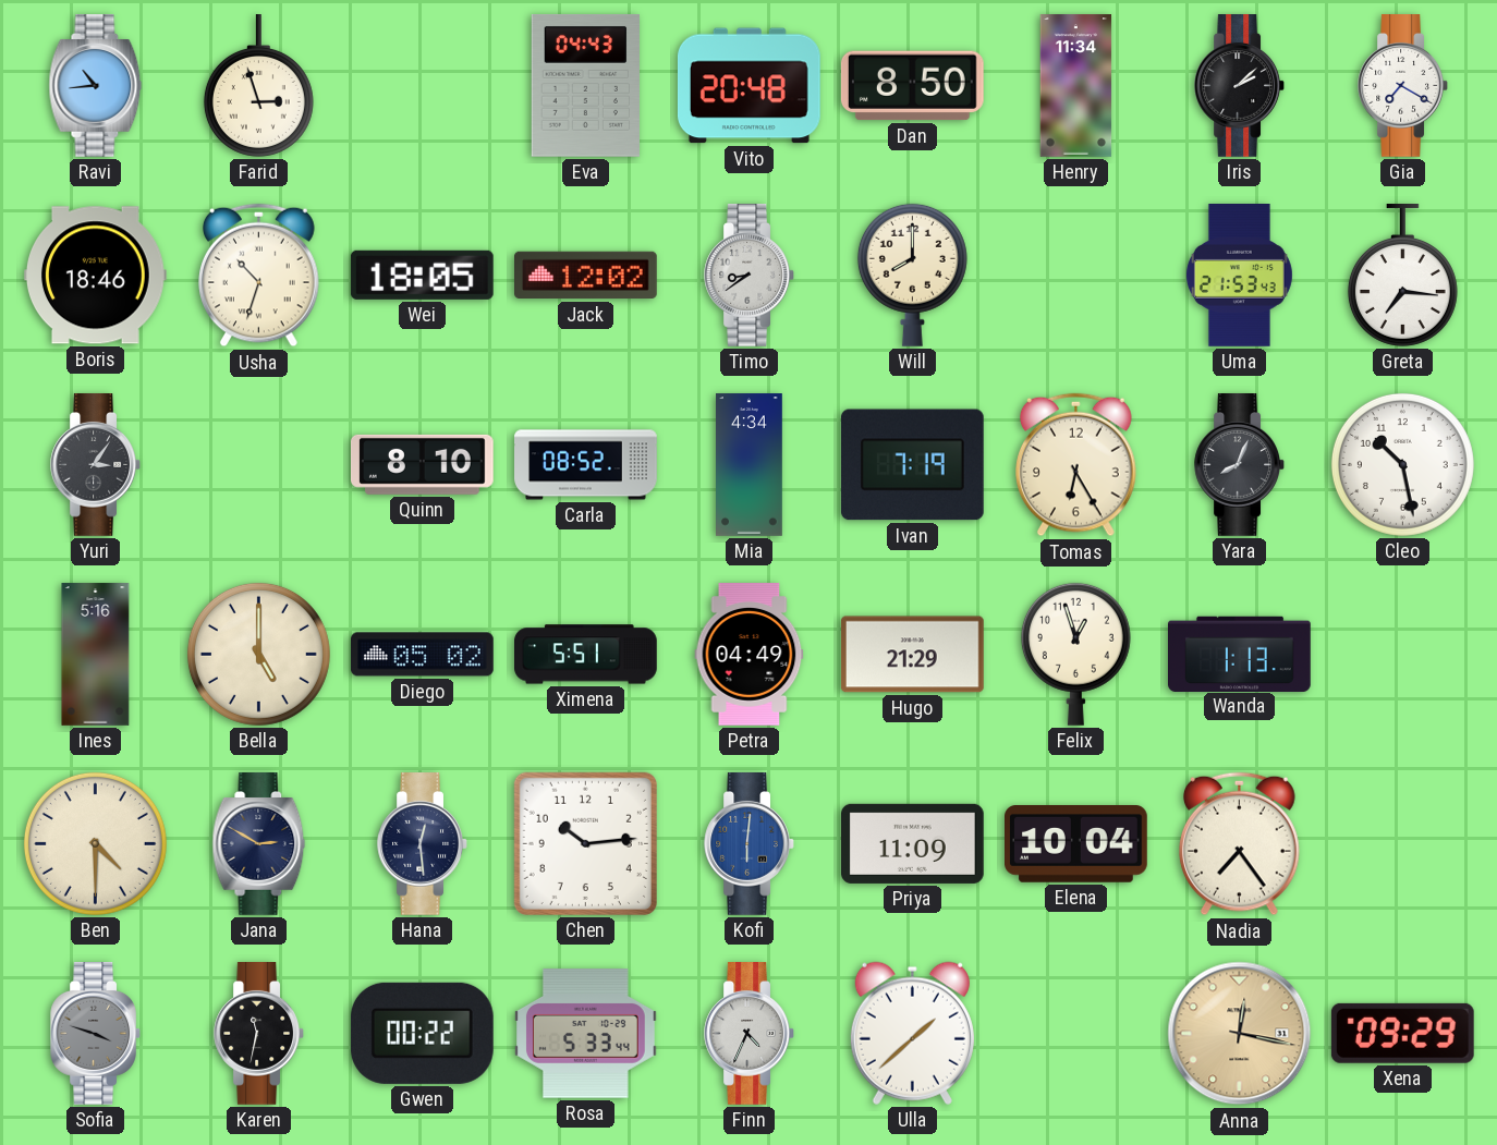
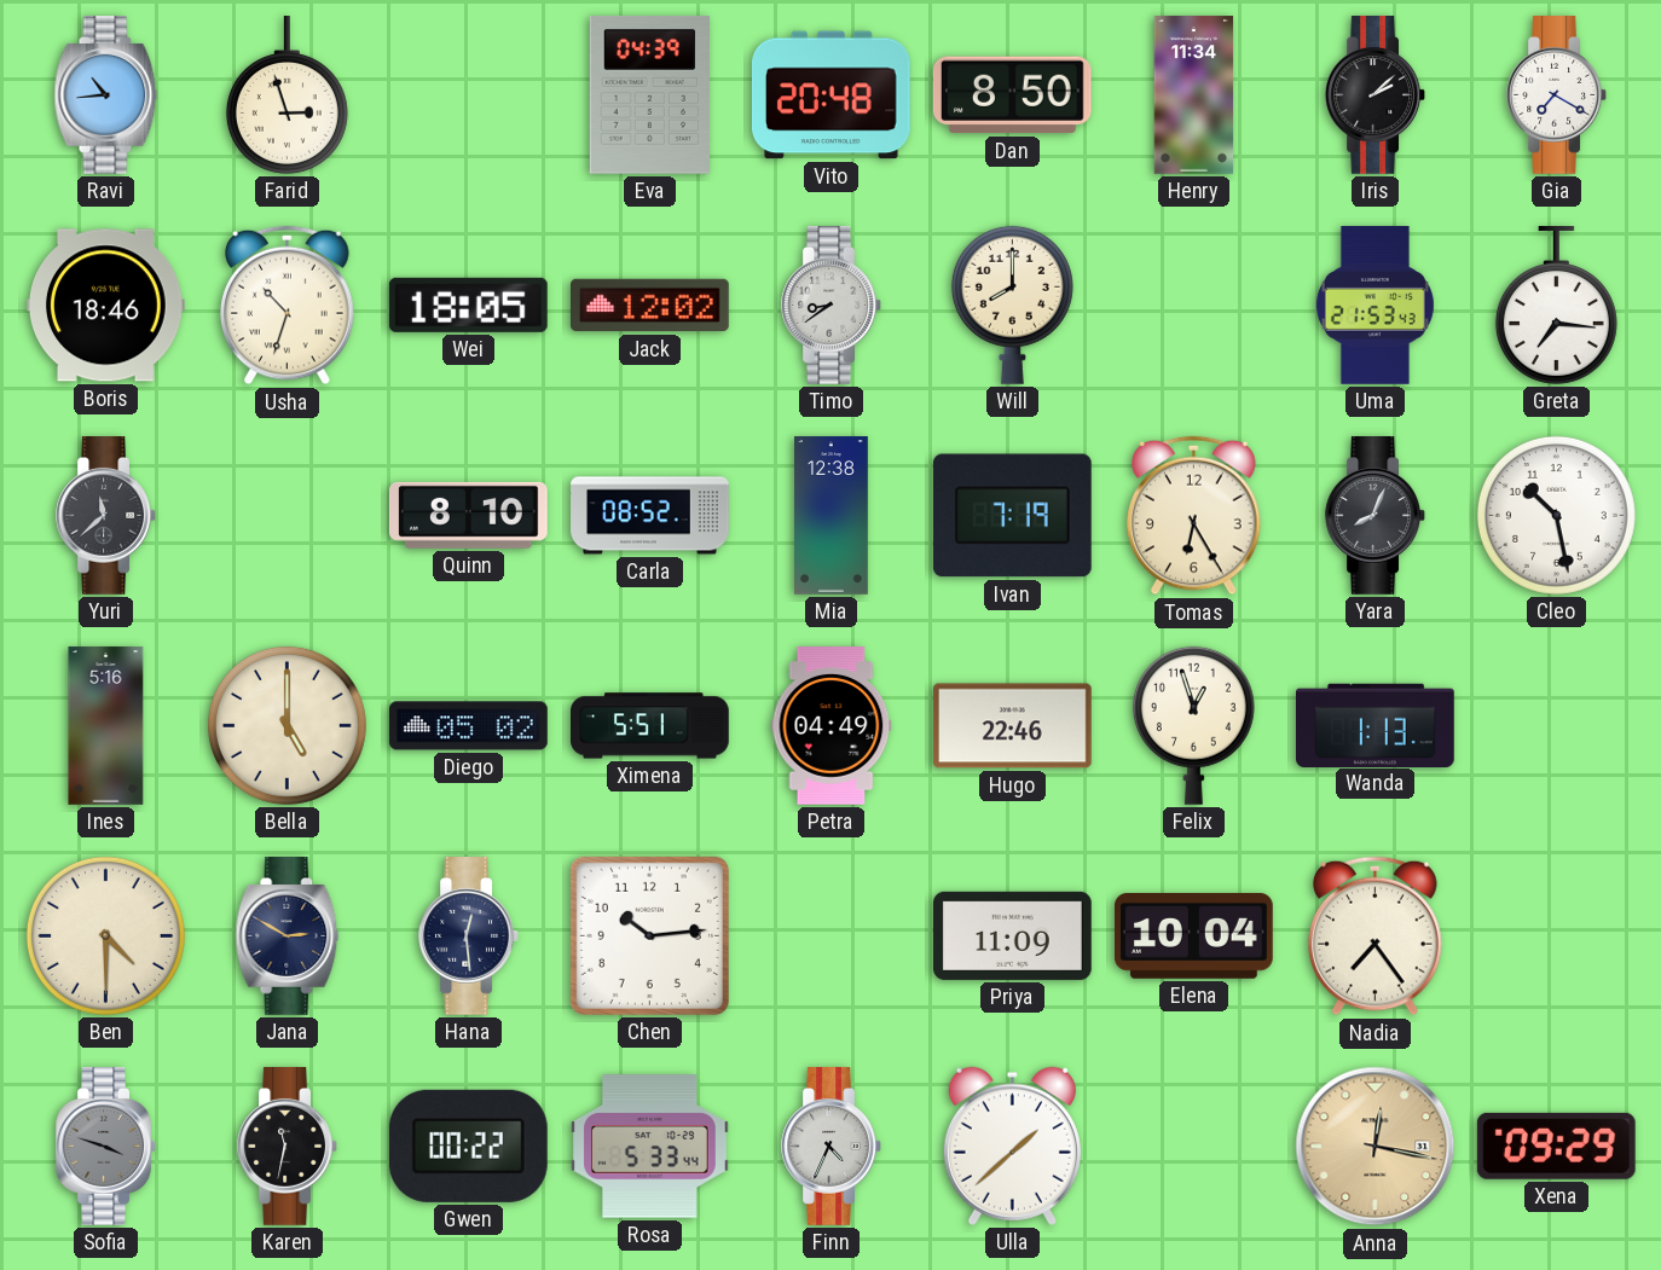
Eva: 04:43 -> 04:39 (649, 95)
Yuri: 3:06 -> 11:38 (105, 516)
Mia: 4:34 -> 12:38 (832, 516)
Hugo: 21:29 -> 22:46 (1012, 726)
Kofi: 6:01 -> none (748, 844)
